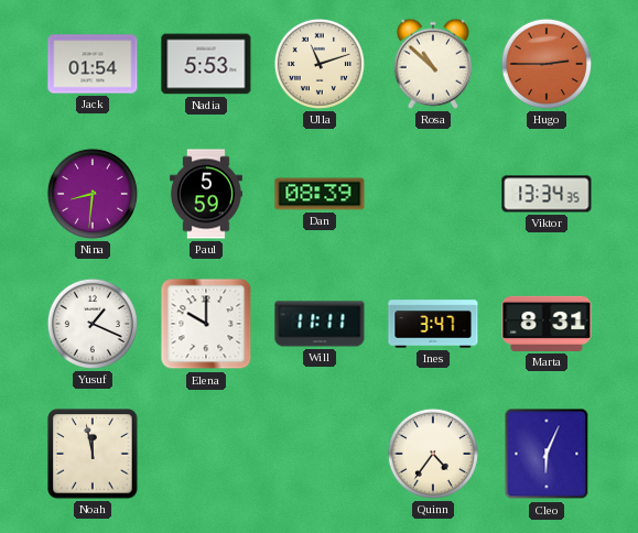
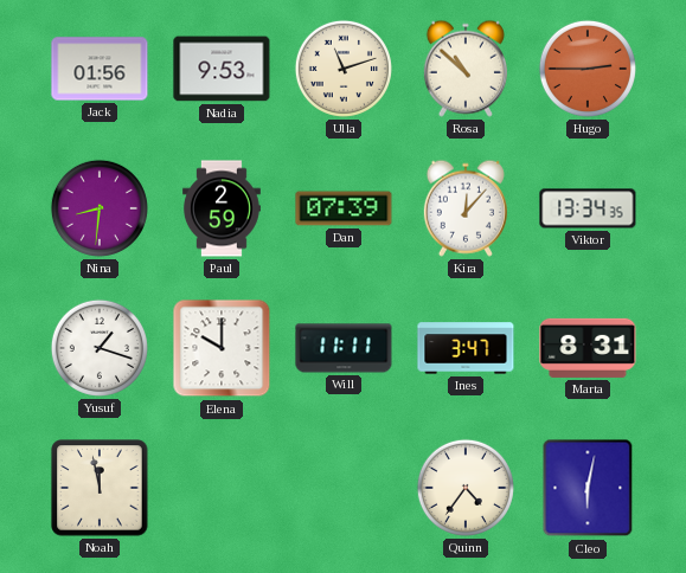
Jack: 01:54 -> 01:56 (100, 69)
Nadia: 5:53 -> 9:53 (222, 69)
Paul: 5:59 -> 2:59 (223, 208)
Dan: 08:39 -> 07:39 (344, 208)
Kira: none -> 12:07 (466, 208)
Yusuf: 1:19 -> 1:18 (100, 348)
Cleo: 6:04 -> 6:02 (588, 488)
